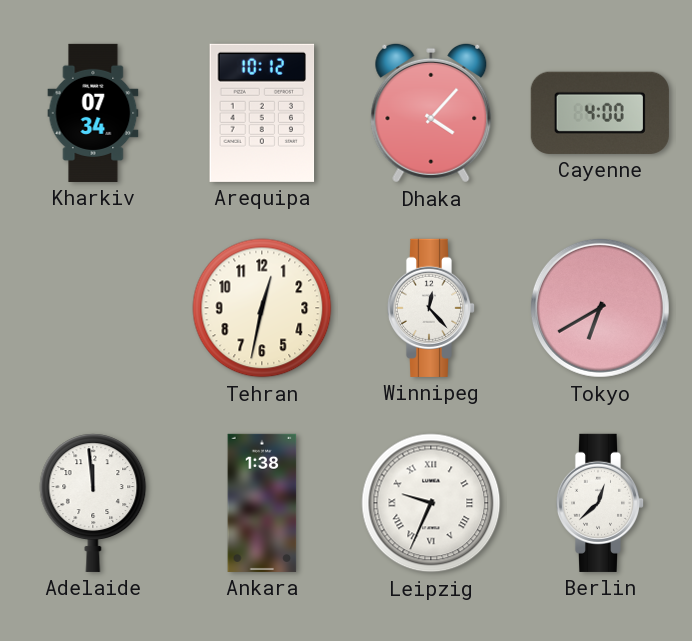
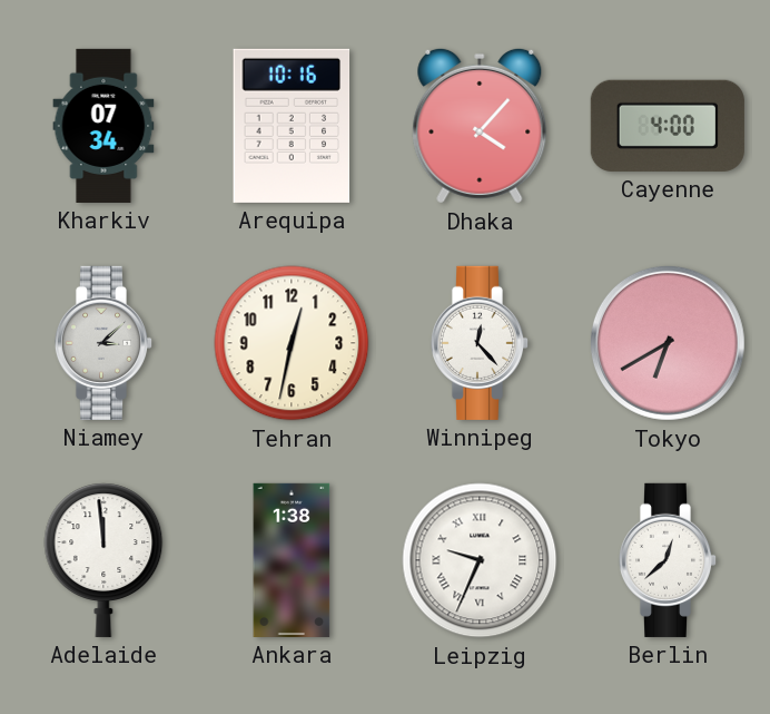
Arequipa: 10:12 -> 10:16 (292, 126)
Niamey: none -> 3:08 (103, 343)
